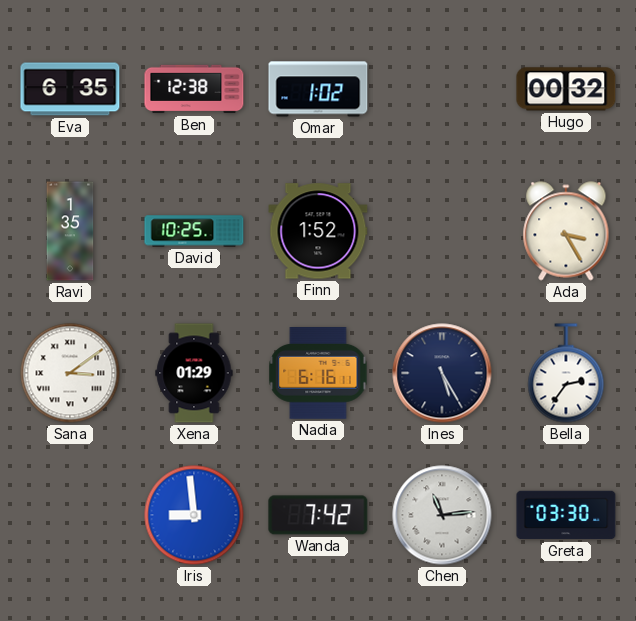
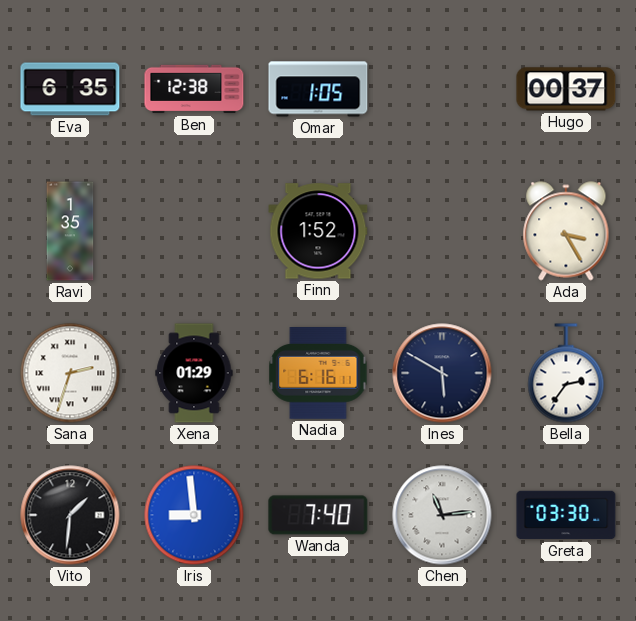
Omar: 1:02 -> 1:05 (318, 89)
Hugo: 00:32 -> 00:37 (566, 89)
David: 10:25 -> none (194, 231)
Sana: 3:09 -> 2:33 (70, 373)
Ines: 5:25 -> 5:50 (442, 373)
Vito: none -> 1:31 (70, 515)
Wanda: 7:42 -> 7:40 (318, 515)
